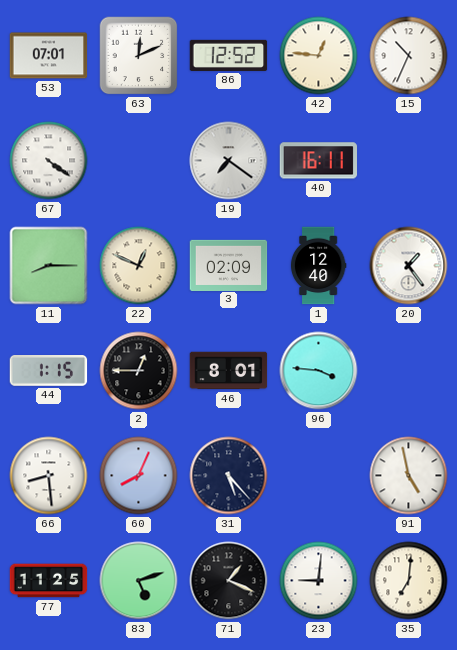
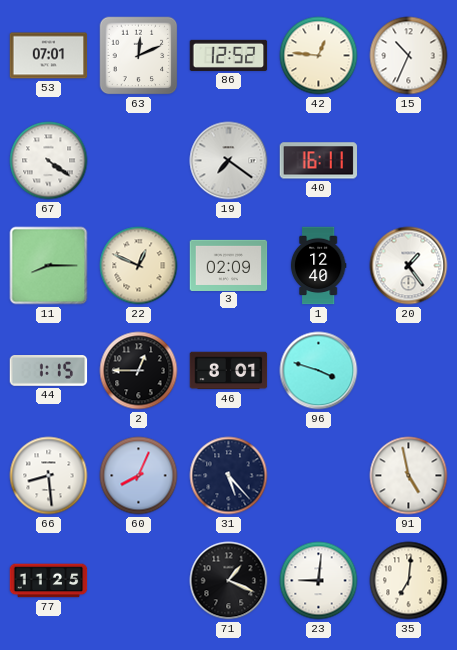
96: 3:46 -> 3:48 (319, 371)
83: 5:12 -> none (139, 581)
